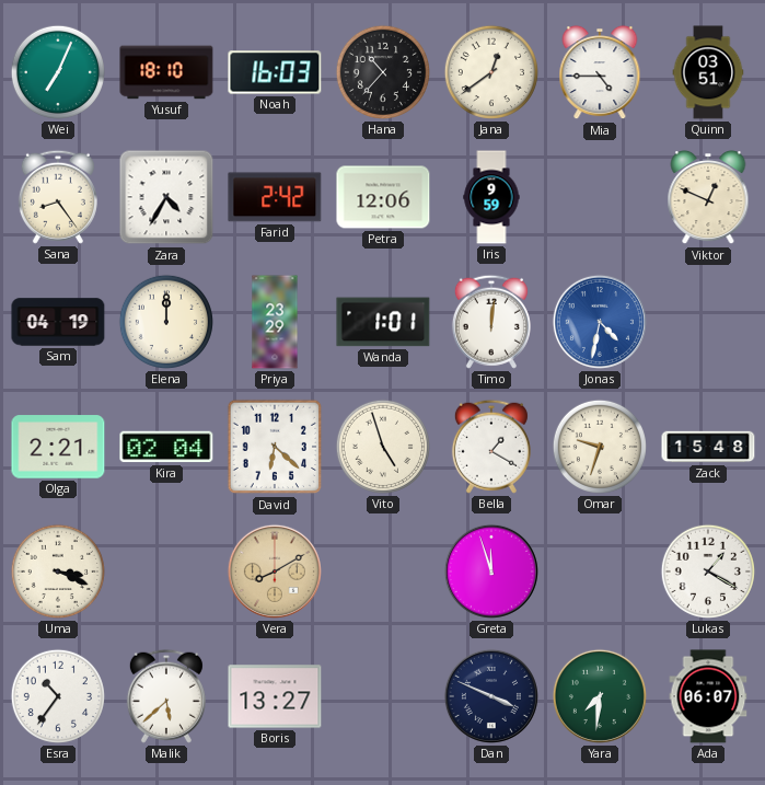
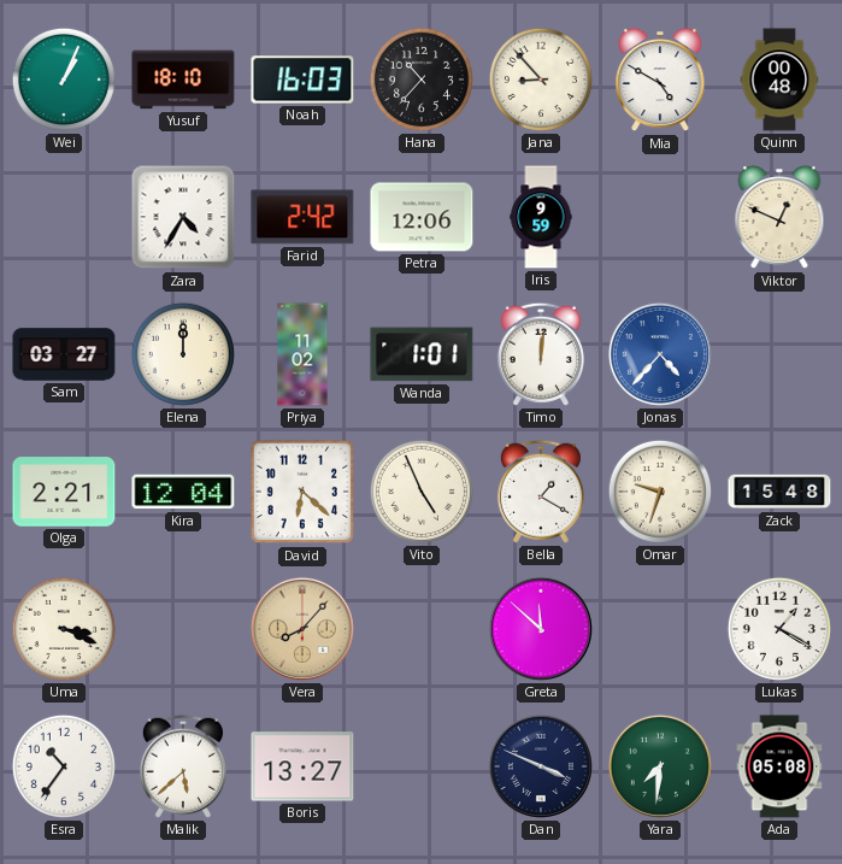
Wei: 7:04 -> 1:04 (64, 80)
Jana: 12:39 -> 8:53 (541, 80)
Mia: 4:45 -> 4:50 (660, 80)
Quinn: 03:51 -> 00:48 (779, 80)
Sana: 8:24 -> none (58, 197)
Sam: 04:19 -> 03:27 (64, 354)
Priya: 23:29 -> 11:02 (302, 354)
Jonas: 4:32 -> 4:37 (660, 354)
Kira: 02:04 -> 12:04 (183, 492)
Vito: 4:57 -> 4:56 (422, 492)
Vera: 8:10 -> 8:07 (302, 629)
Greta: 11:57 -> 11:52 (541, 629)
Ada: 06:07 -> 05:08 (779, 766)
